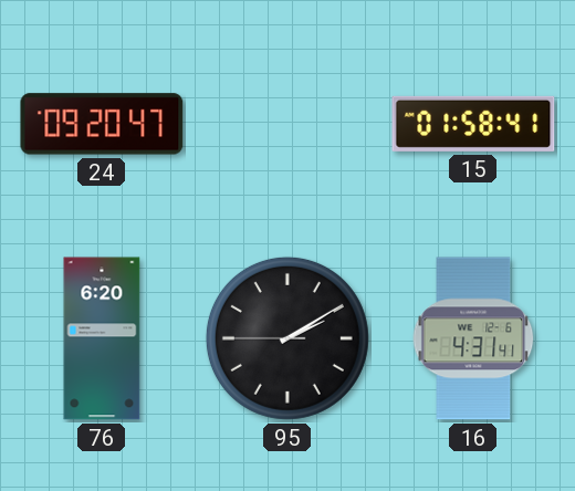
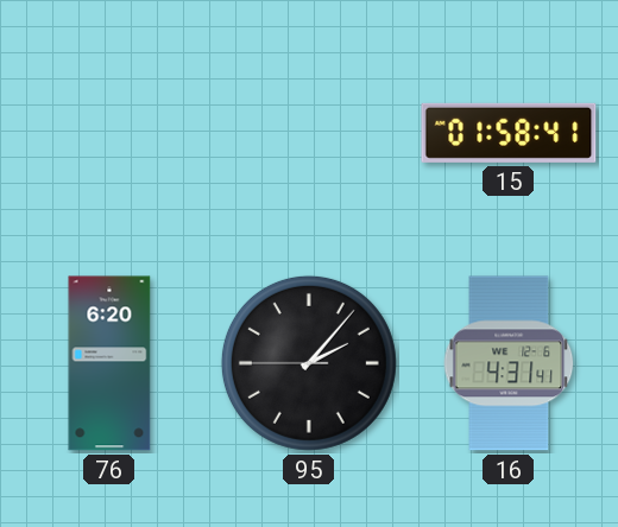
24: 09:20 -> none (102, 124)
95: 2:09 -> 2:06 (309, 363)
